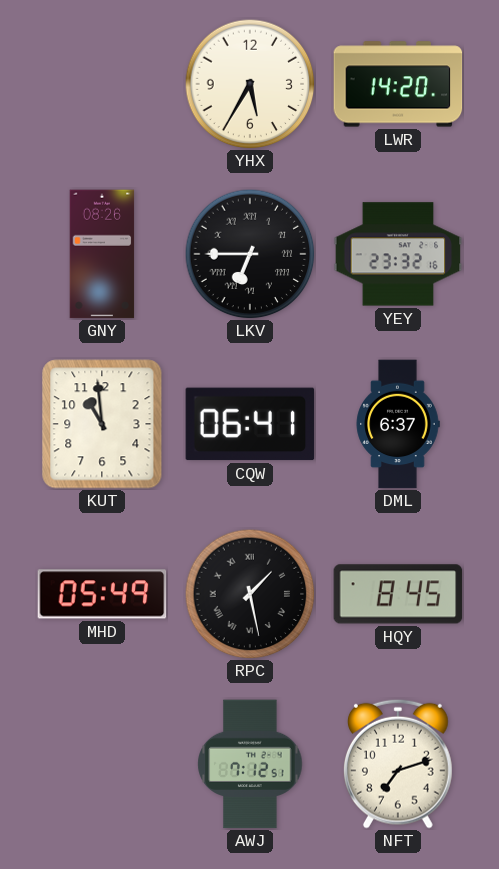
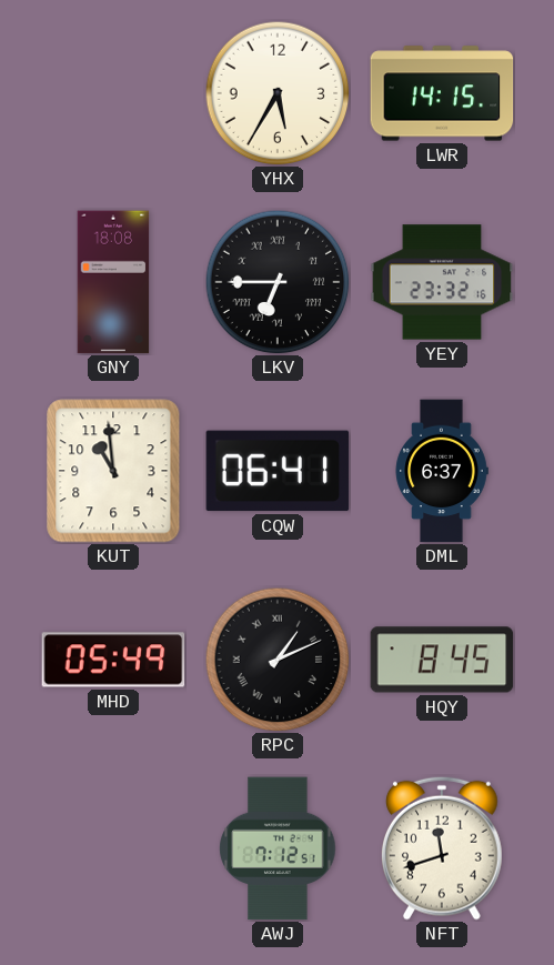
LWR: 14:20 -> 14:15 (442, 93)
GNY: 08:26 -> 18:08 (113, 282)
RPC: 1:28 -> 1:11 (278, 660)
NFT: 7:12 -> 11:42 (442, 848)
